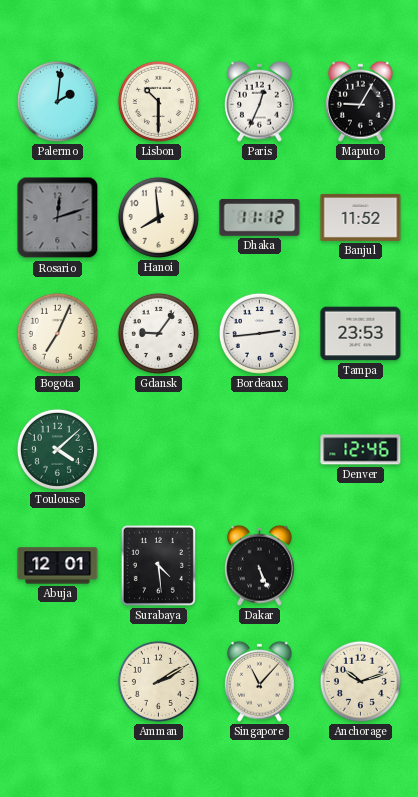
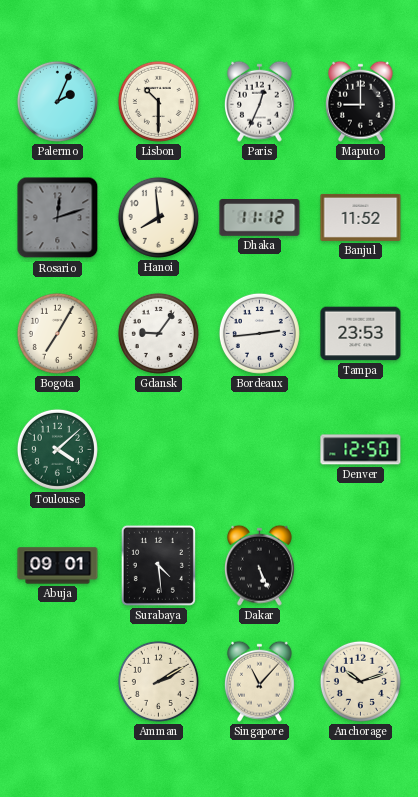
Palermo: 2:01 -> 2:04 (57, 101)
Maputo: 9:05 -> 9:00 (360, 101)
Bogota: 7:04 -> 7:05 (57, 333)
Denver: 12:46 -> 12:50 (361, 450)
Abuja: 12:01 -> 09:01 (58, 566)
